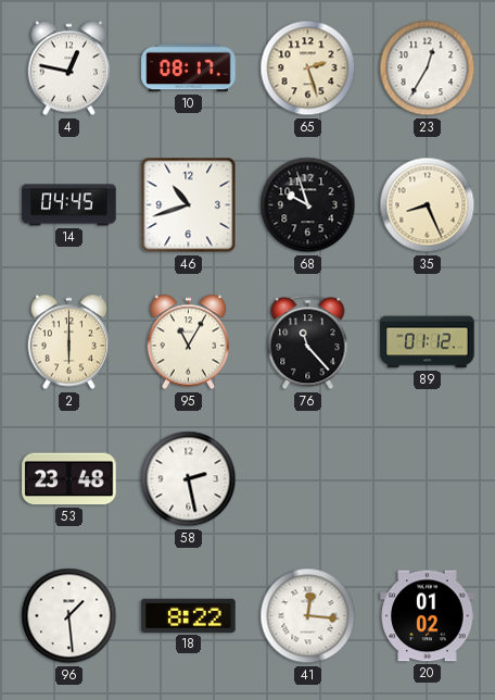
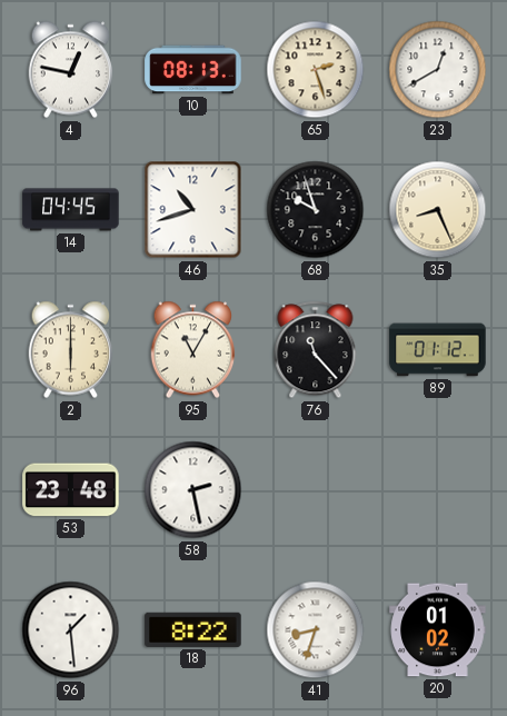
10: 08:17 -> 08:13 (193, 70)
23: 12:35 -> 12:40 (438, 70)
41: 12:16 -> 8:33 (316, 630)
